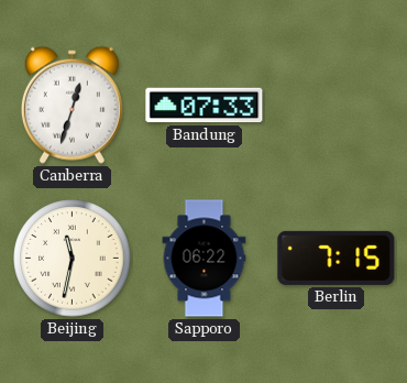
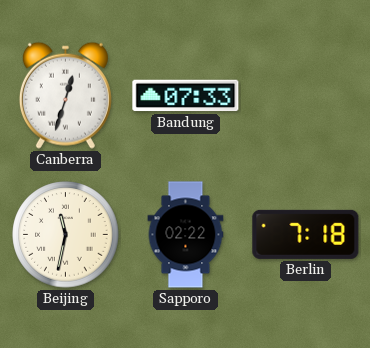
Sapporo: 06:22 -> 02:22 (186, 235)
Berlin: 7:15 -> 7:18 (306, 234)
